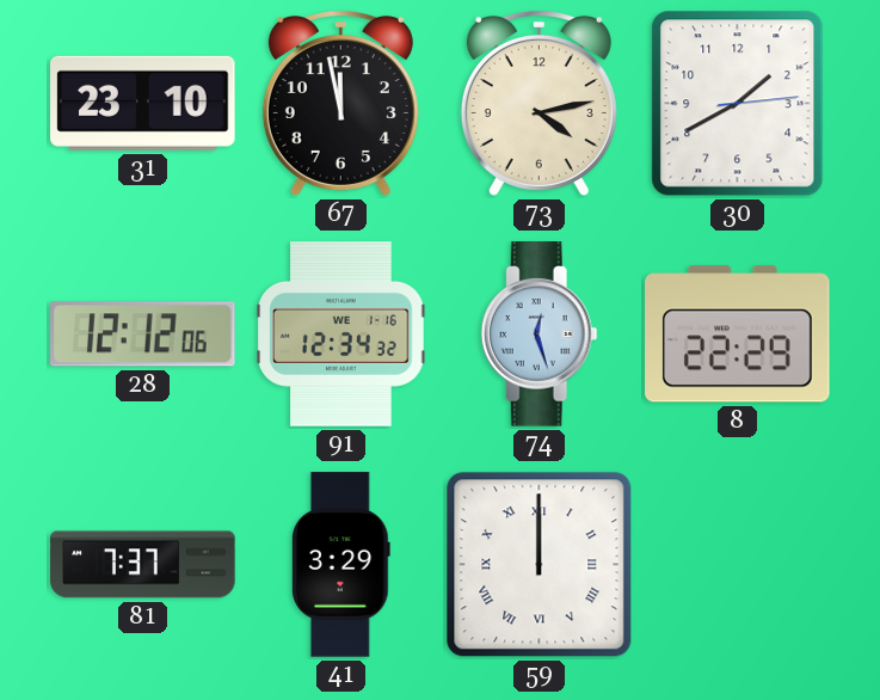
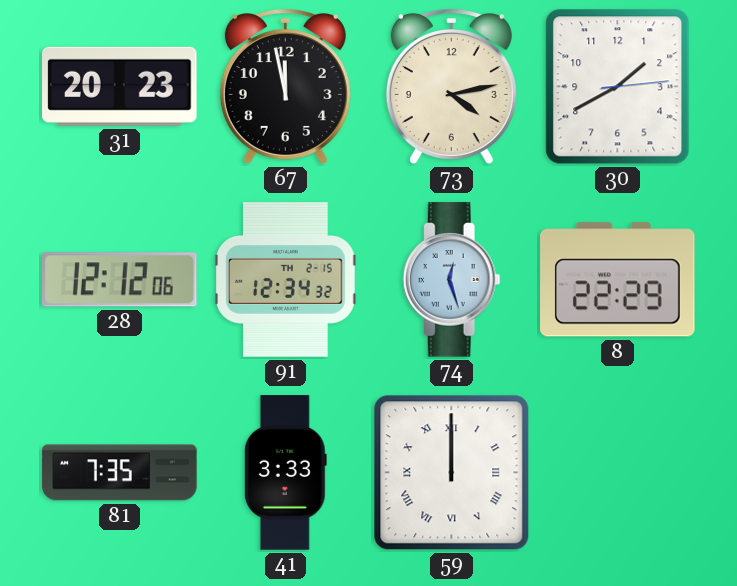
31: 23:10 -> 20:23 (120, 86)
91 date: WE 1-16 -> TH 2-15 (286, 280)
81: 7:37 -> 7:35 (120, 473)
41: 3:29 -> 3:33 (285, 473)
